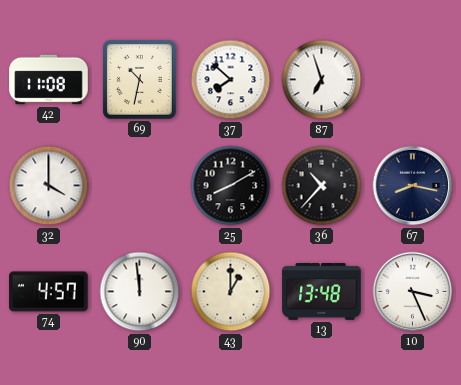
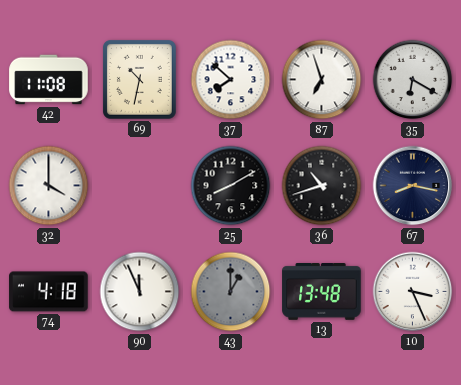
35: none -> 6:20 (413, 80)
36: 10:37 -> 10:42 (322, 186)
74: 4:57 -> 4:18 (49, 292)
90: 11:59 -> 11:56 (140, 292)
43 dial: cream -> grey (231, 292)
